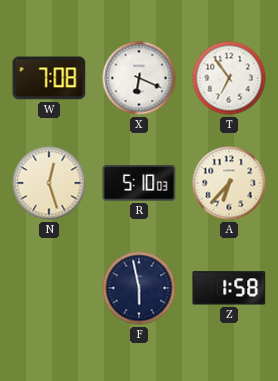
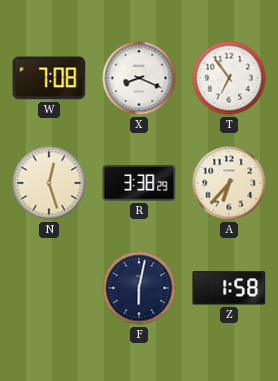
X: 6:19 -> 8:19 (139, 78)
R: 5:10 -> 3:38 (139, 183)
F: 5:58 -> 6:02 (139, 288)
